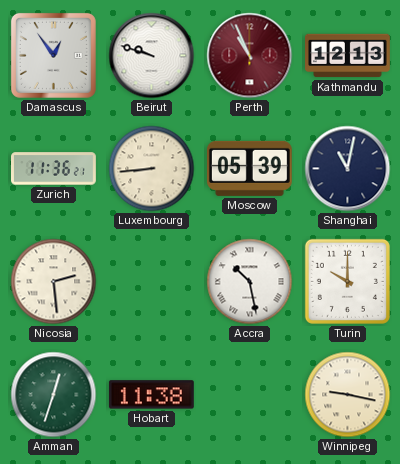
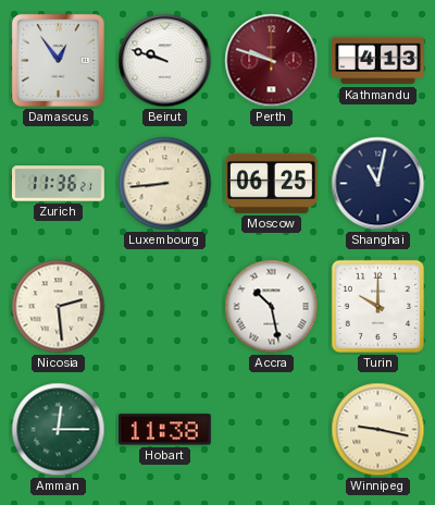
Perth: 10:56 -> 9:48 (272, 61)
Kathmandu: 12:13 -> 4:13 (378, 61)
Moscow: 05:39 -> 06:25 (271, 183)
Amman: 12:33 -> 12:15 (59, 430)
